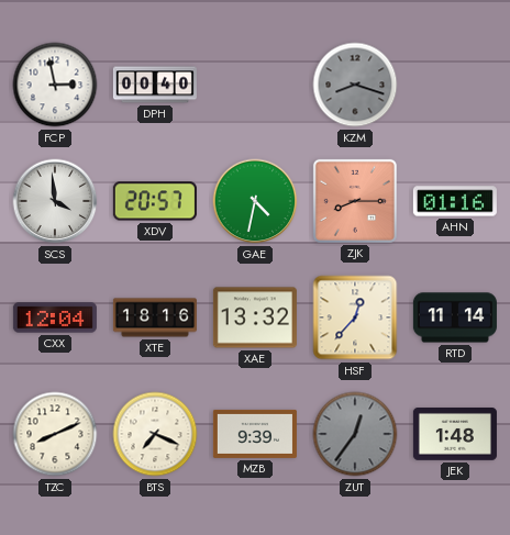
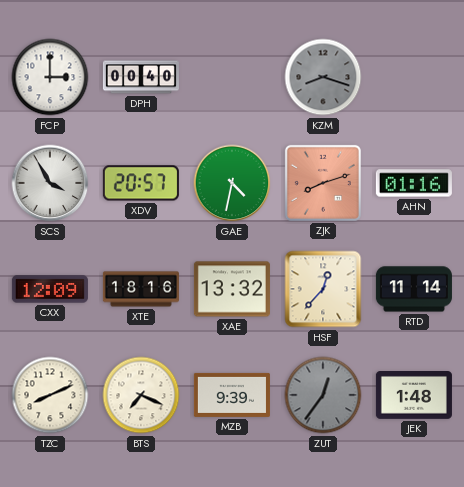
FCP: 2:58 -> 3:00 (50, 77)
SCS: 3:59 -> 3:55 (50, 183)
ZJK: 8:15 -> 8:12 (323, 183)
CXX: 12:04 -> 12:09 (50, 289)
